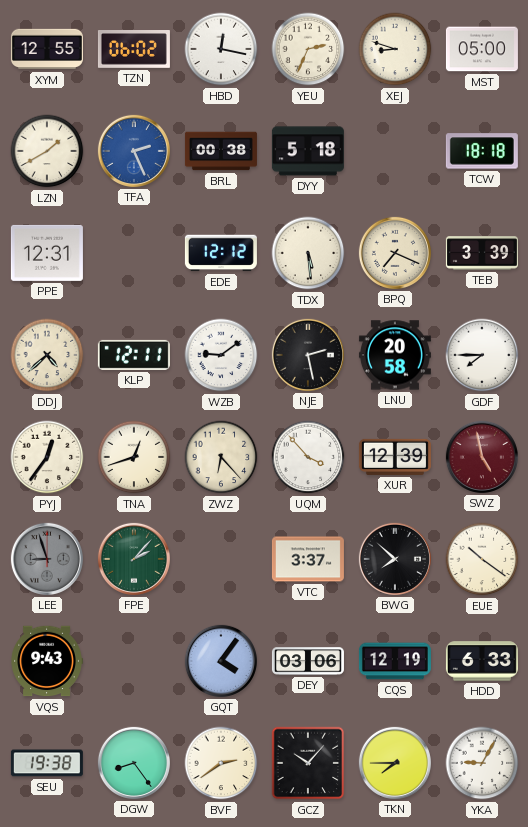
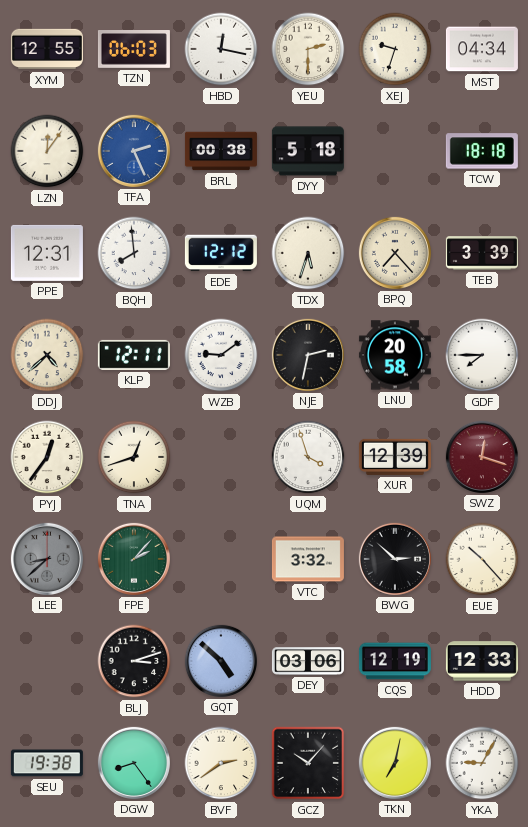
TZN: 06:02 -> 06:03 (134, 50)
YEU: 2:34 -> 2:30 (308, 49)
XEJ: 8:48 -> 9:33 (395, 49)
MST: 05:00 -> 04:34 (482, 49)
LZN: 1:40 -> 12:06 (47, 151)
BQH: none -> 7:59 (134, 253)
TDX: 5:29 -> 5:33 (308, 253)
BPQ: 7:19 -> 7:23 (395, 253)
NJE: 2:28 -> 2:32 (308, 355)
ZWZ: 6:23 -> none (221, 457)
UQM: 3:53 -> 3:57 (308, 457)
SWZ: 4:58 -> 12:18 (482, 457)
LEE: 8:57 -> 8:38 (47, 559)
VTC: 3:37 -> 3:32 (308, 559)
BWG: 7:52 -> 2:52 (395, 559)
EUE: 10:21 -> 10:23 (482, 559)
VQS: 9:43 -> none (47, 661)
BLJ: none -> 3:12 (134, 661)
GQT: 4:06 -> 4:52 (221, 661)
HDD: 6:33 -> 12:33 (482, 661)
TKN: 7:45 -> 7:02 (395, 763)
